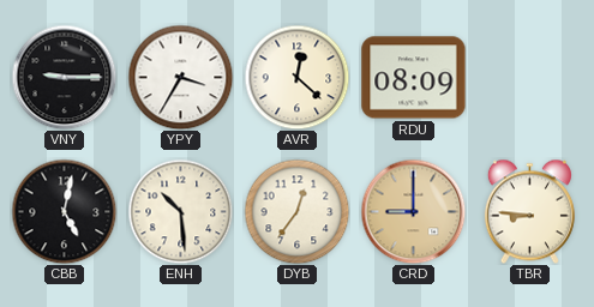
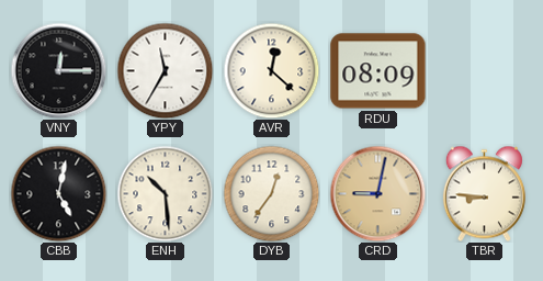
VNY: 9:15 -> 12:15 (58, 70)
YPY: 3:35 -> 11:35 (165, 70)
CRD: 9:00 -> 9:02 (377, 193)
